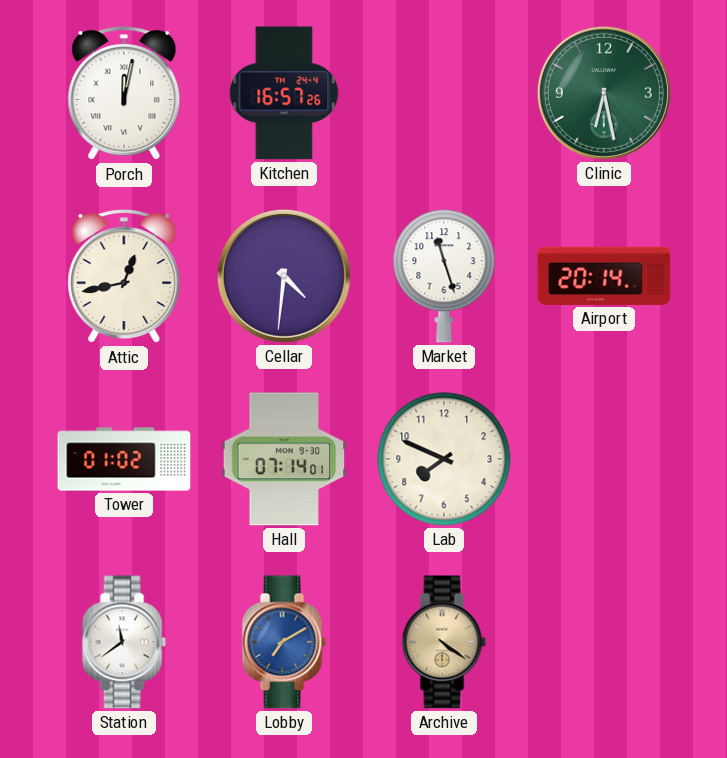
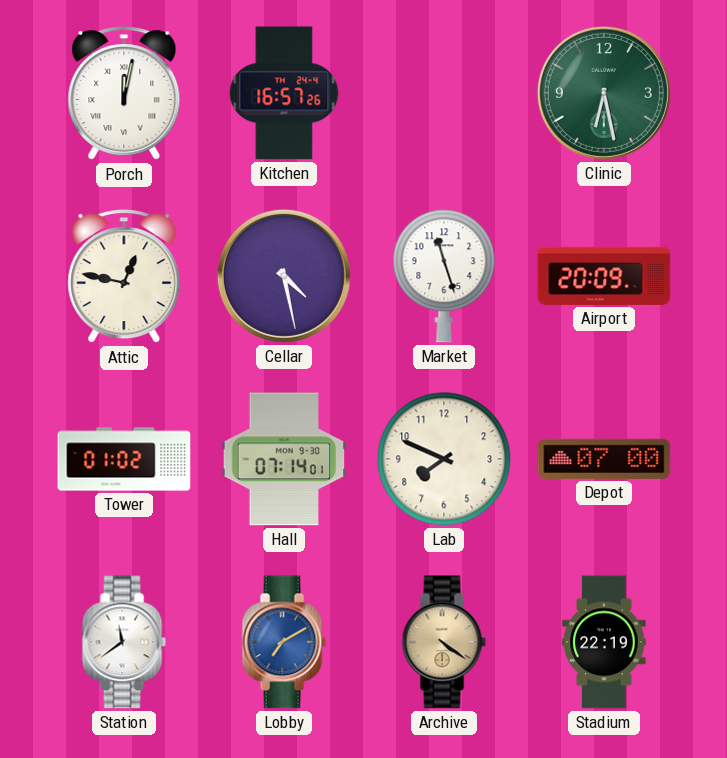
Attic: 12:43 -> 12:47 (124, 277)
Cellar: 4:31 -> 4:28 (284, 276)
Airport: 20:14 -> 20:09 (604, 276)
Depot: none -> 07:00 (604, 459)
Stadium: none -> 22:19 (604, 642)
